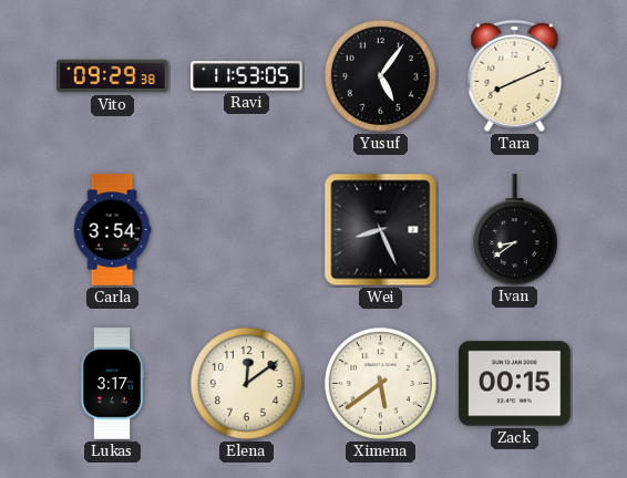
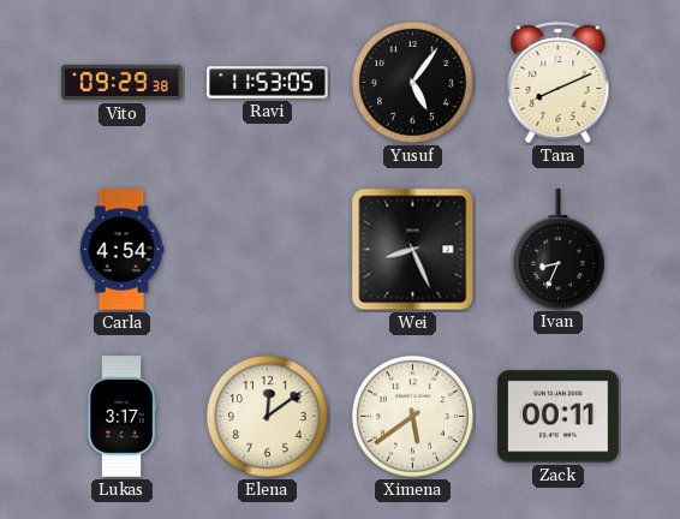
Carla: 3:54 -> 4:54 (121, 250)
Ivan: 8:39 -> 8:34 (557, 249)
Zack: 00:15 -> 00:11 (559, 417)
